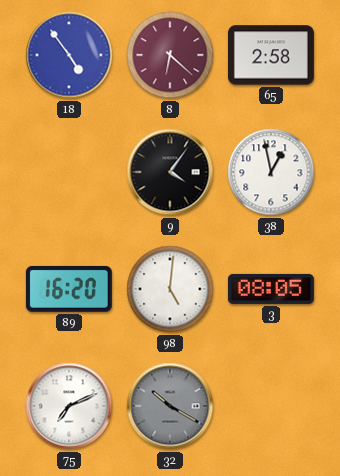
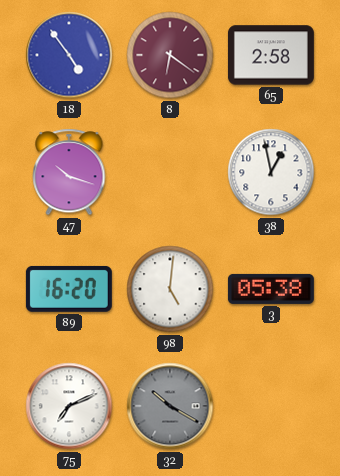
8: 6:22 -> 6:21 (170, 55)
47: none -> 10:18 (69, 172)
9: 4:06 -> none (170, 172)
3: 08:05 -> 05:38 (271, 289)
